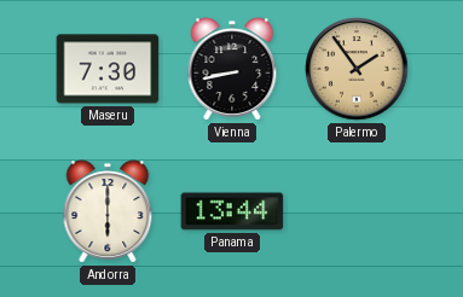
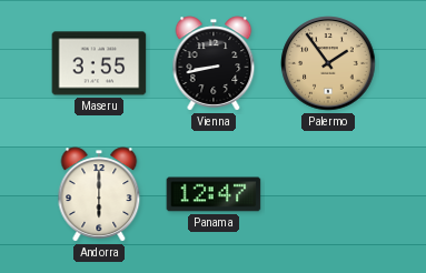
Maseru: 7:30 -> 3:55 (99, 63)
Panama: 13:44 -> 12:47 (214, 194)
